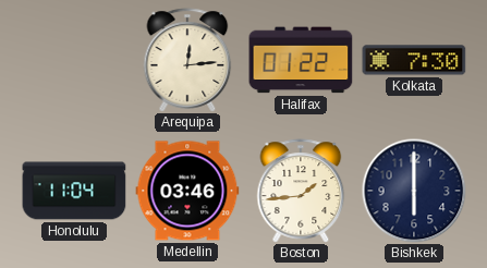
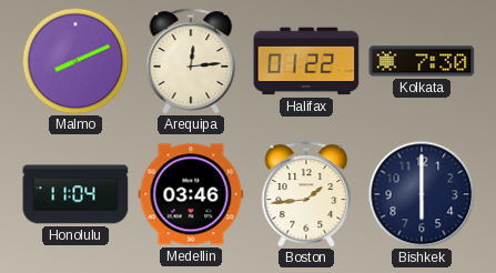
Malmo: none -> 8:11 (75, 61)
